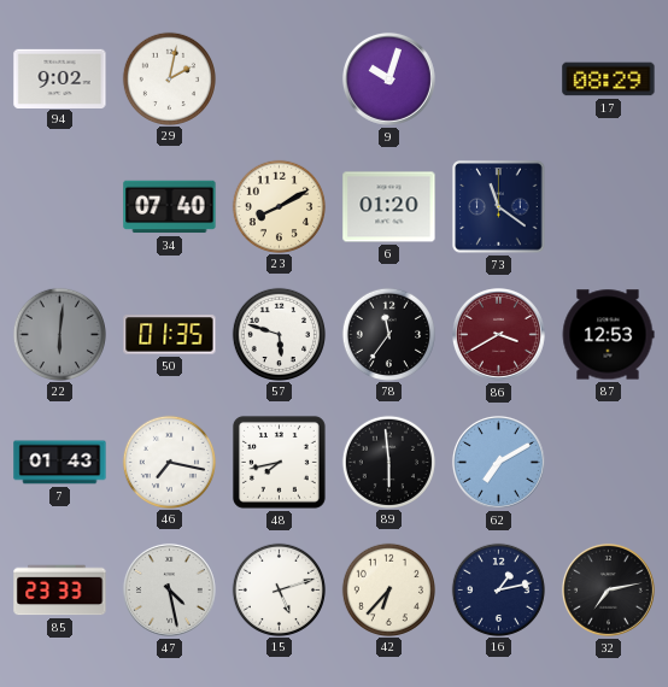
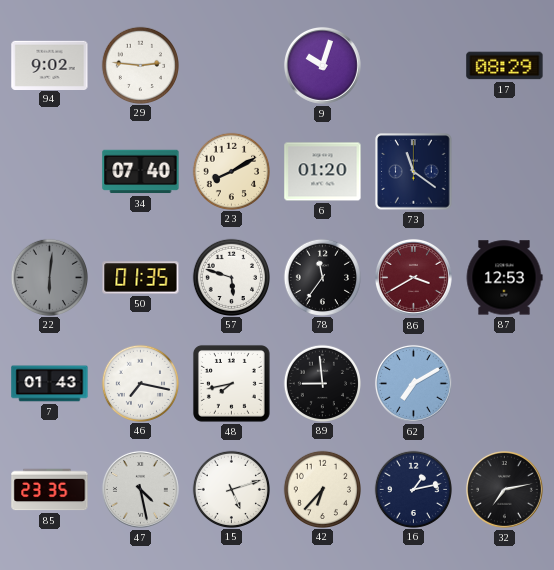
29: 2:02 -> 2:46 (140, 65)
89: 5:59 -> 8:59 (322, 383)
85: 23:33 -> 23:35 (50, 490)
